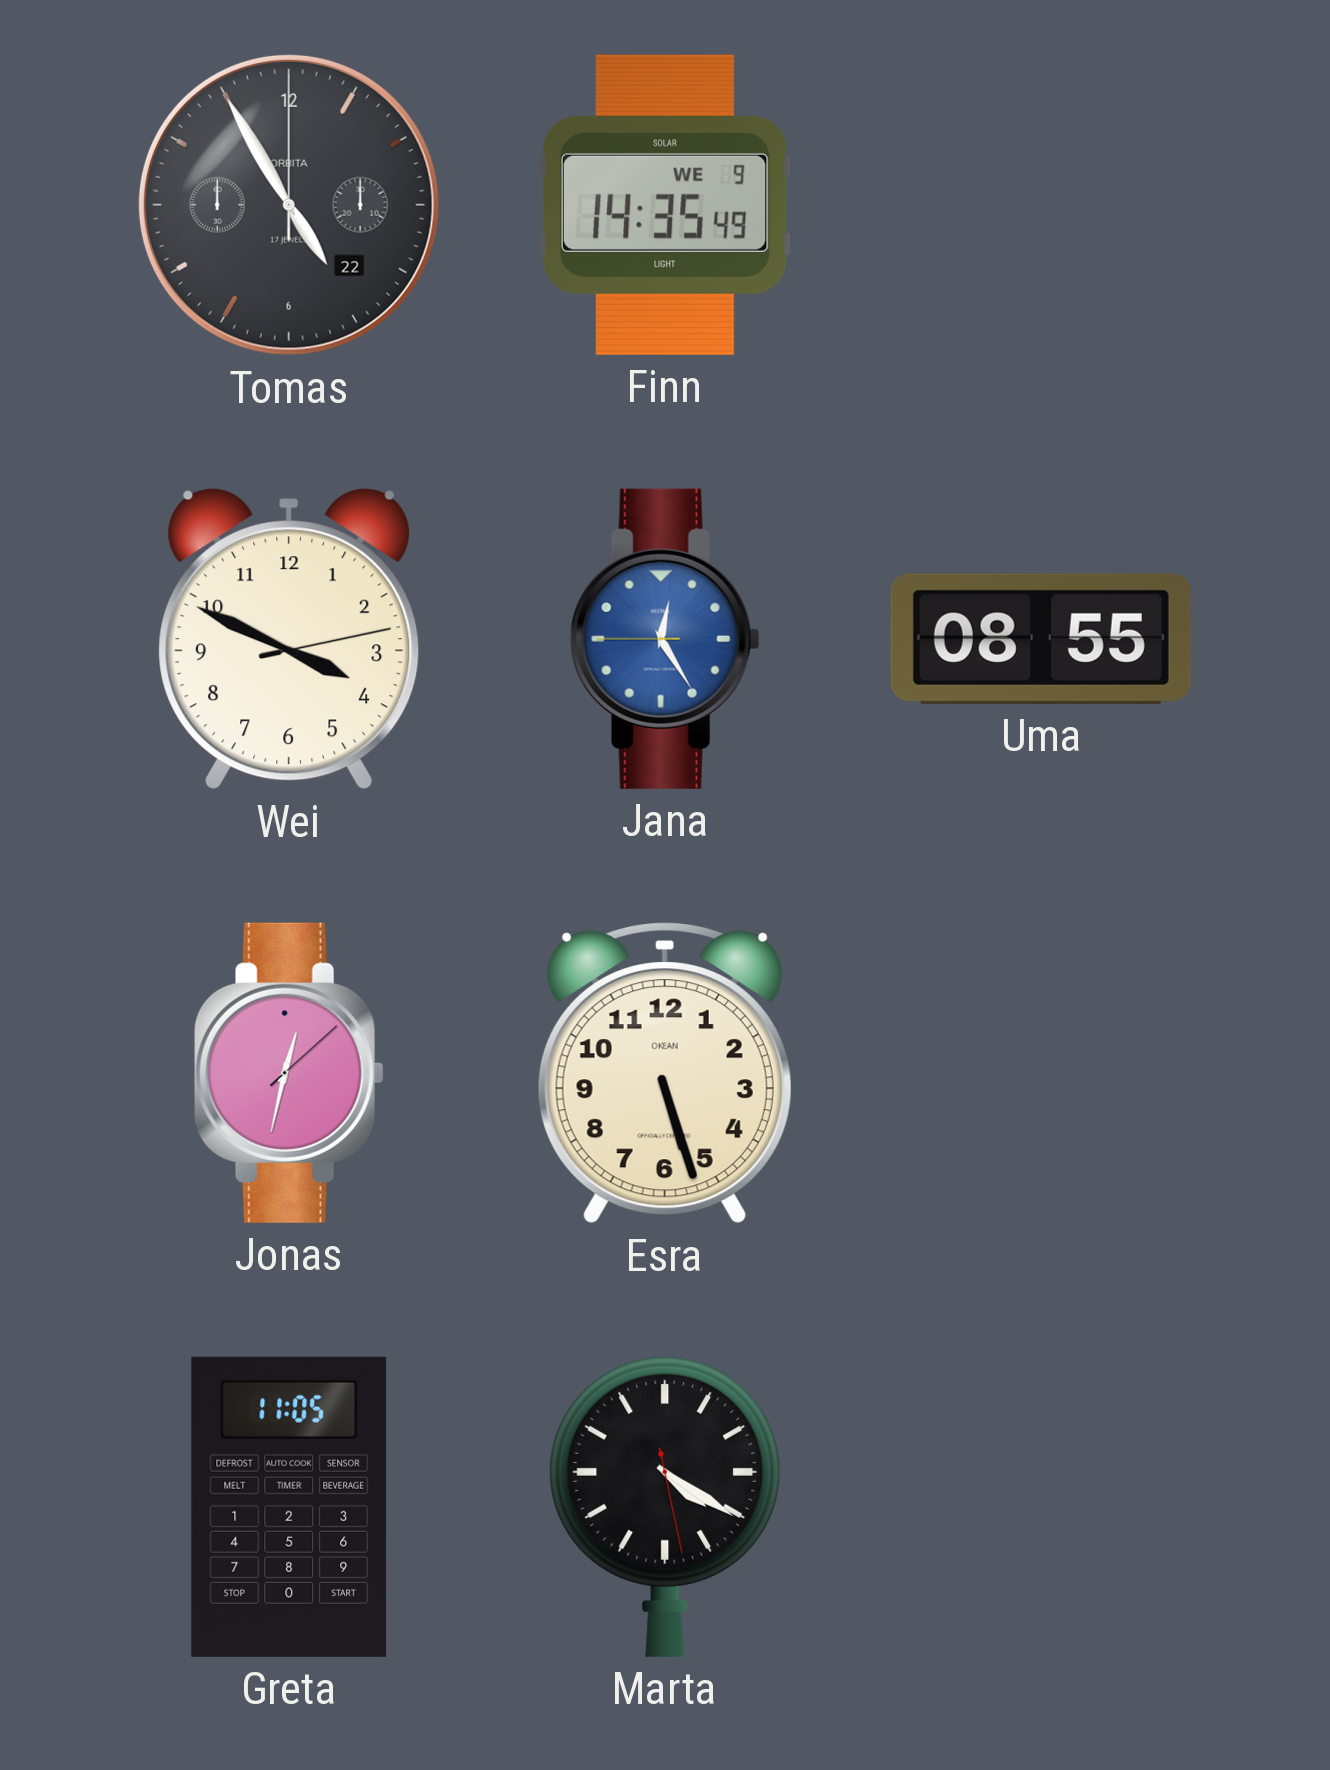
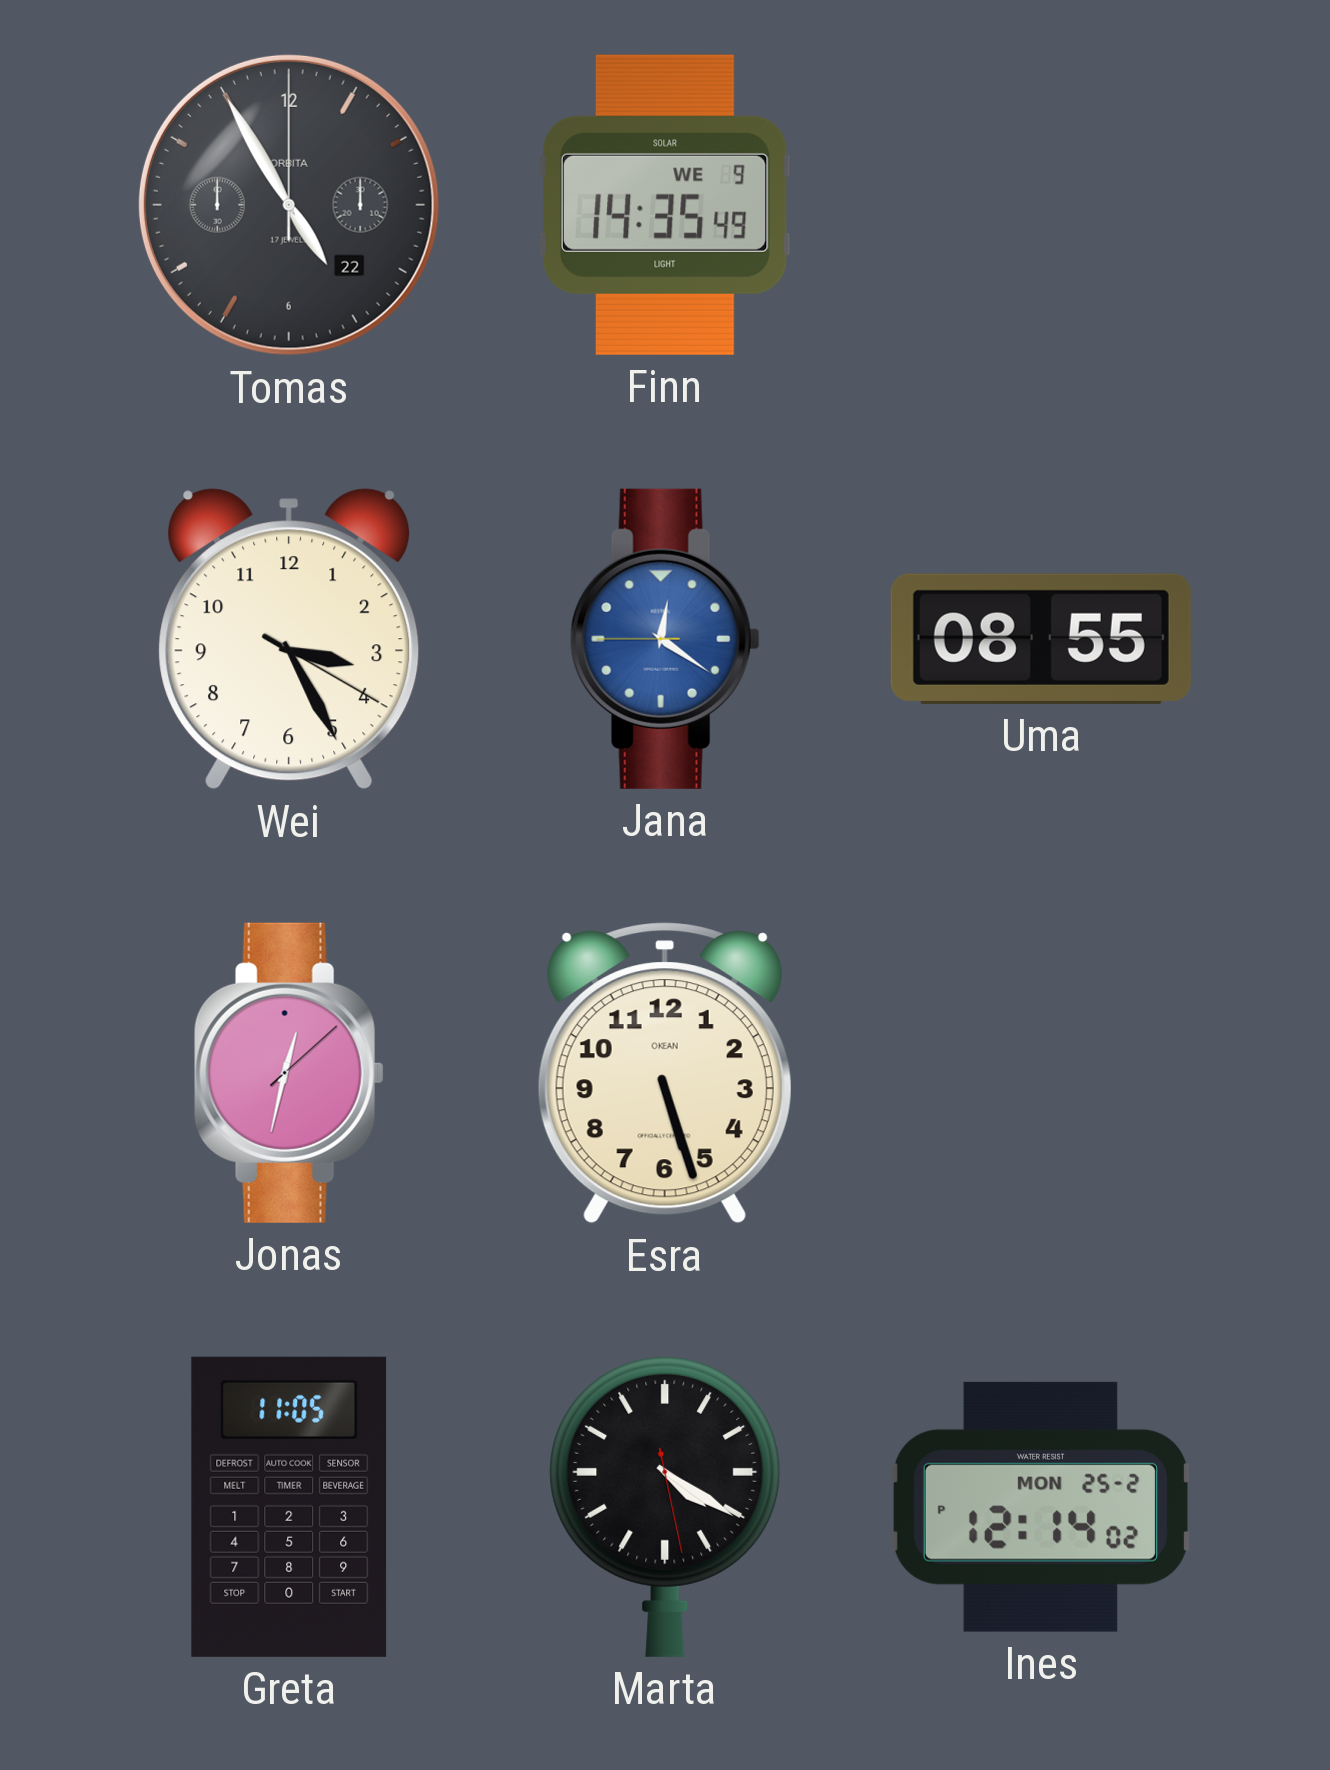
Wei: 3:49 -> 3:25 (289, 639)
Jana: 12:24 -> 12:20 (665, 639)
Ines: none -> 12:14 (1040, 1507)
